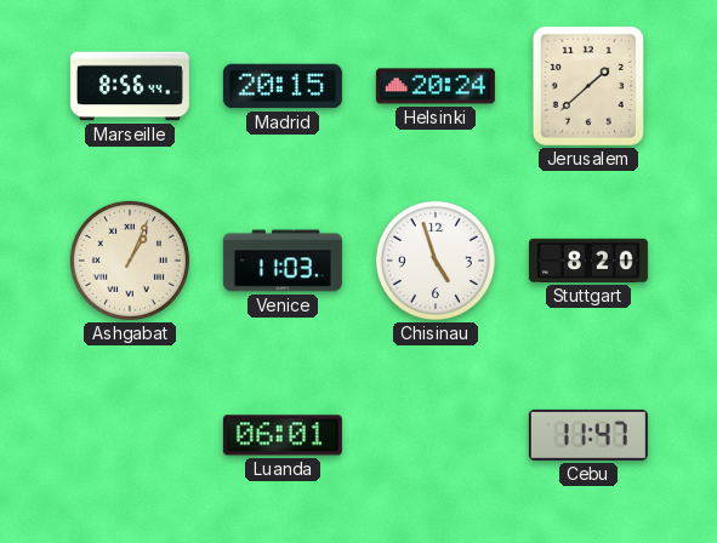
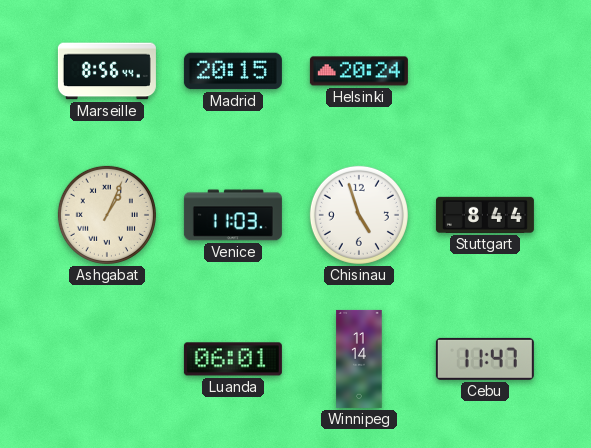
Jerusalem: 1:38 -> none (588, 86)
Stuttgart: 8:20 -> 8:44 (485, 215)
Winnipeg: none -> 11:14 (359, 359)
